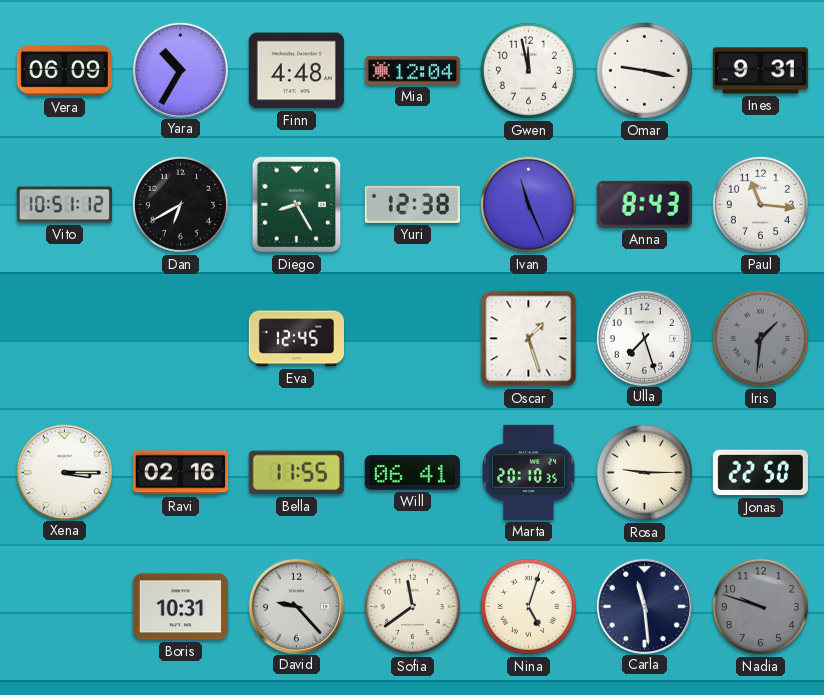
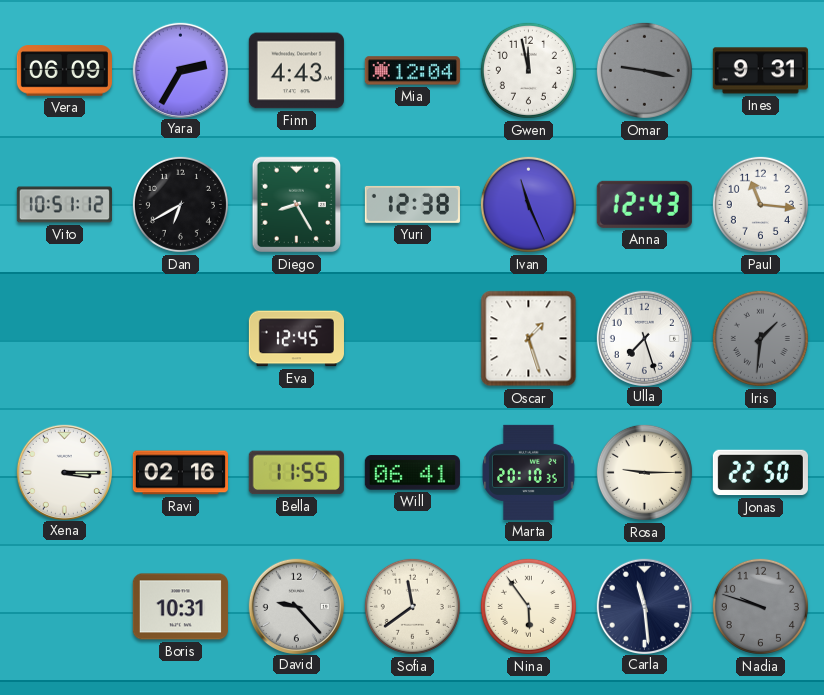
Yara: 10:35 -> 2:35 (180, 70)
Finn: 4:48 -> 4:43 (296, 71)
Omar dial: white -> grey (644, 70)
Anna: 8:43 -> 12:43 (644, 204)
Nina: 5:03 -> 5:54 (528, 606)
